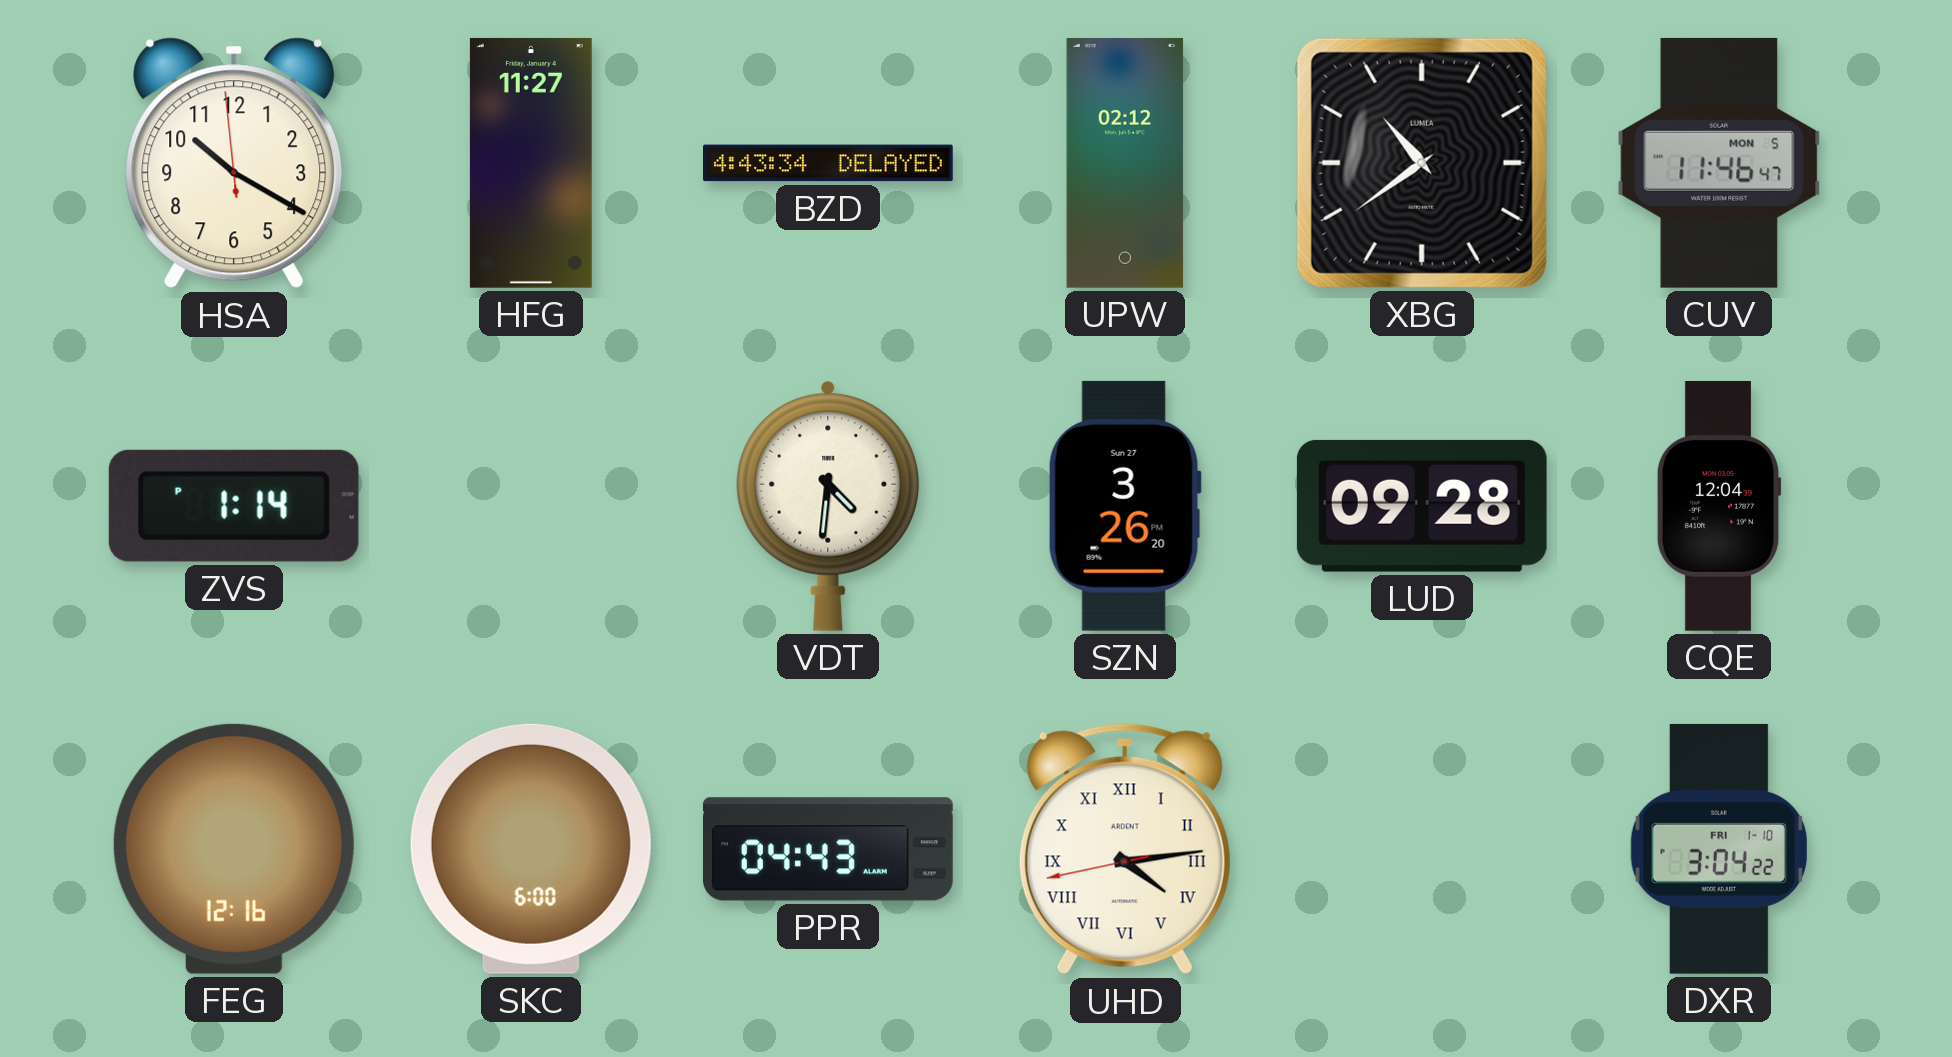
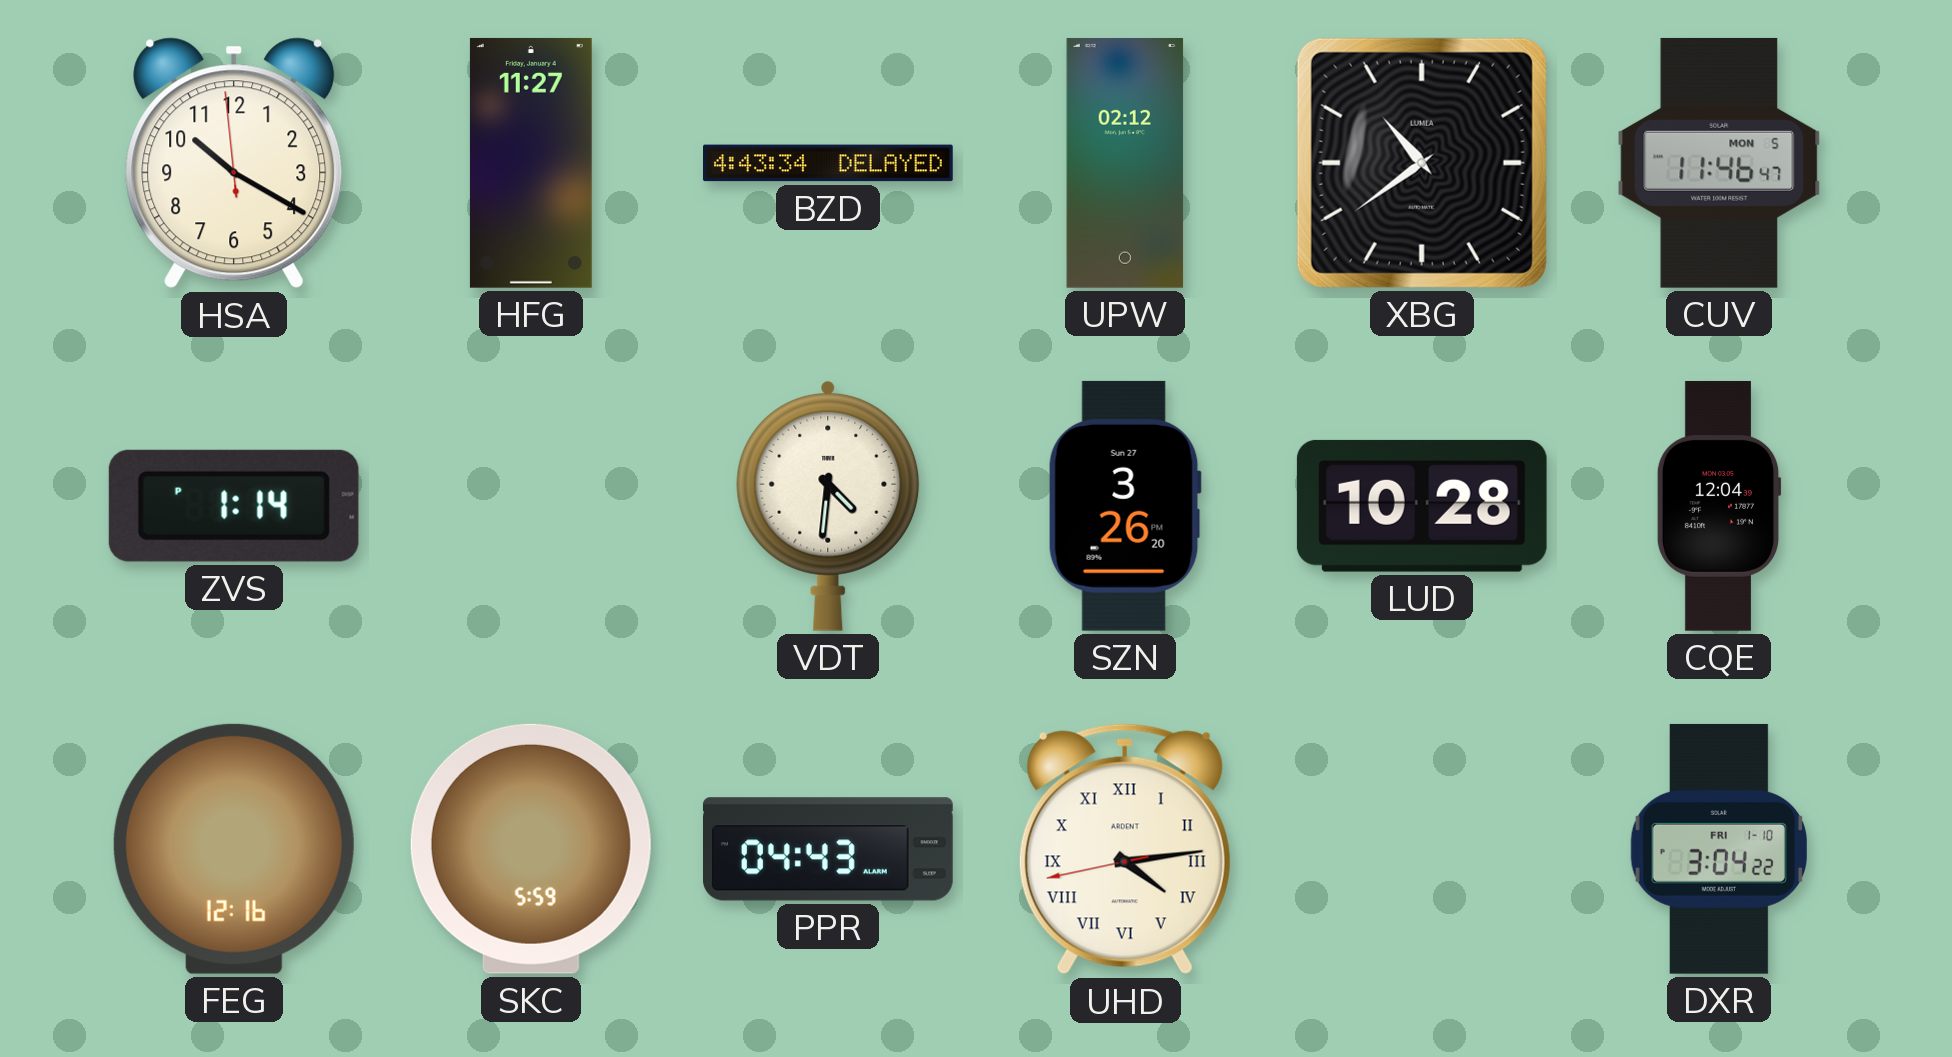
LUD: 09:28 -> 10:28 (1422, 506)
SKC: 6:00 -> 5:59 (531, 849)
